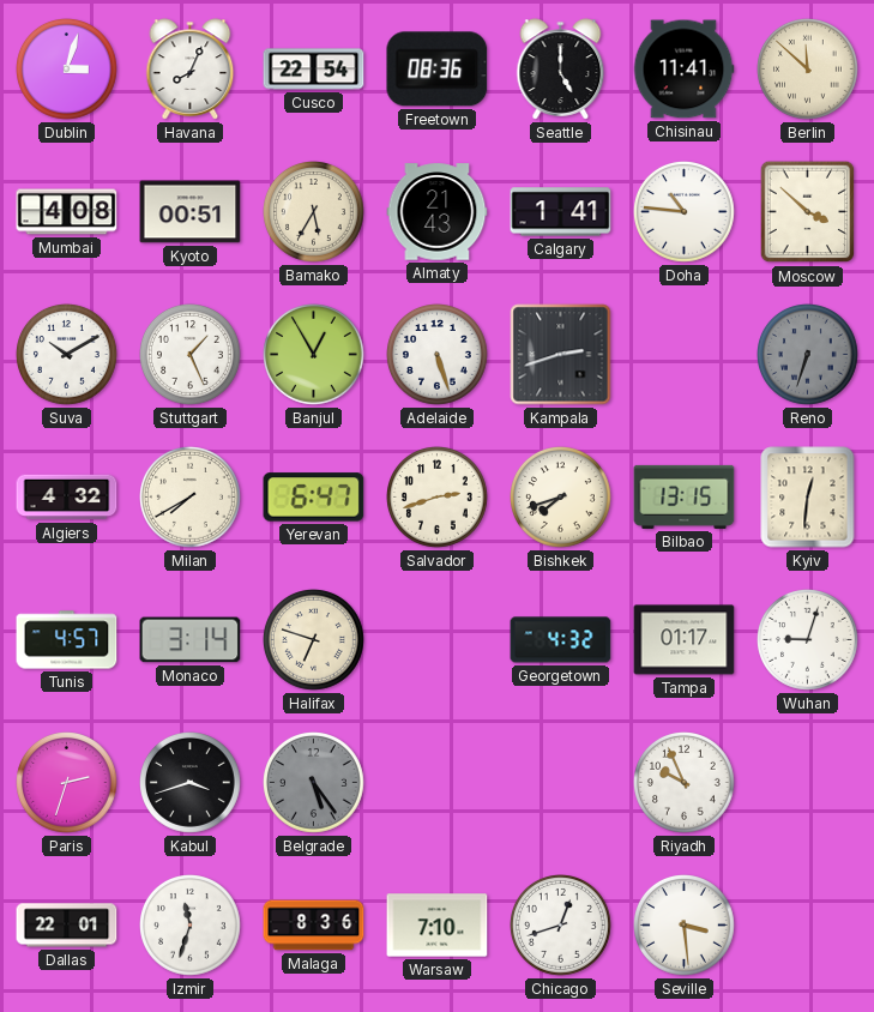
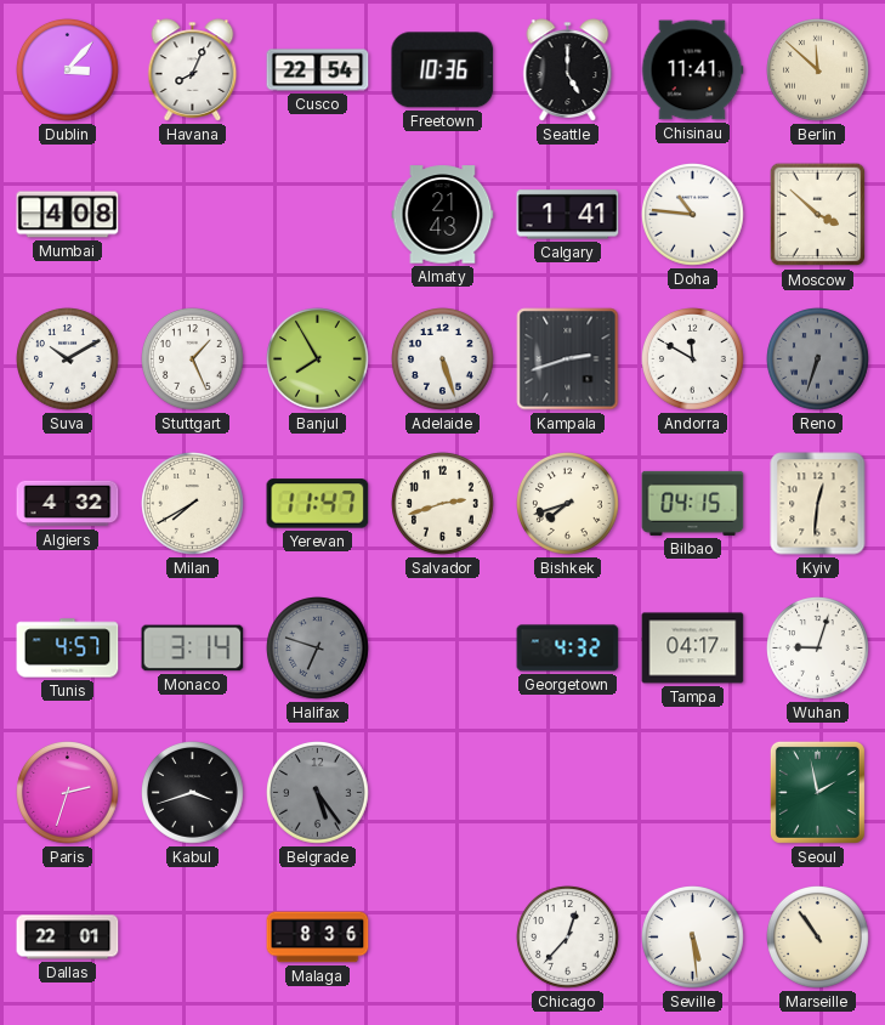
Dublin: 3:03 -> 3:07 (68, 70)
Freetown: 08:36 -> 10:36 (443, 70)
Kyoto: 00:51 -> none (191, 212)
Bamako: 5:35 -> none (314, 212)
Banjul: 12:55 -> 7:55 (318, 359)
Andorra: none -> 11:50 (693, 359)
Yerevan: 6:47 -> 11:47 (318, 504)
Bilbao: 13:15 -> 04:15 (693, 503)
Halifax dial: cream -> grey (318, 649)
Tampa: 01:17 -> 04:17 (693, 649)
Riyadh: 9:56 -> none (685, 783)
Seoul: none -> 1:58 (817, 792)
Izmir: 11:33 -> none (191, 926)
Warsaw: 7:10 -> none (438, 926)
Chicago: 12:42 -> 12:37 (568, 938)
Seville: 3:29 -> 5:29 (693, 938)
Marseille: none -> 10:54 (818, 938)
